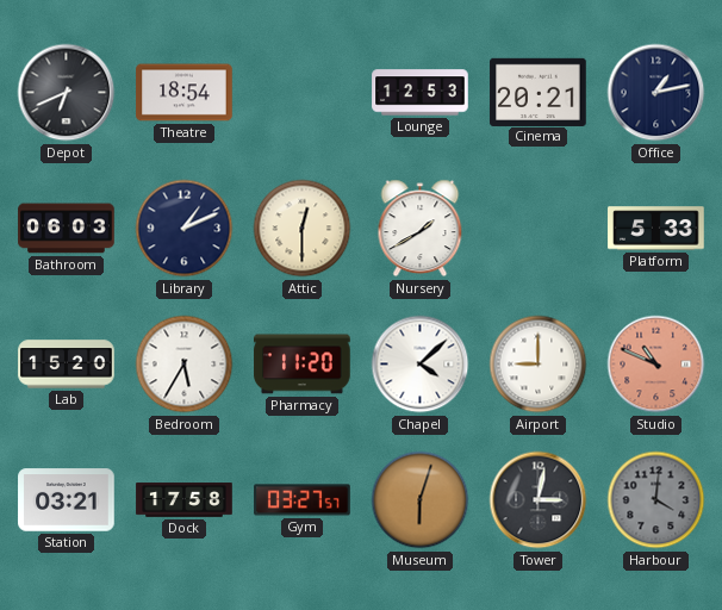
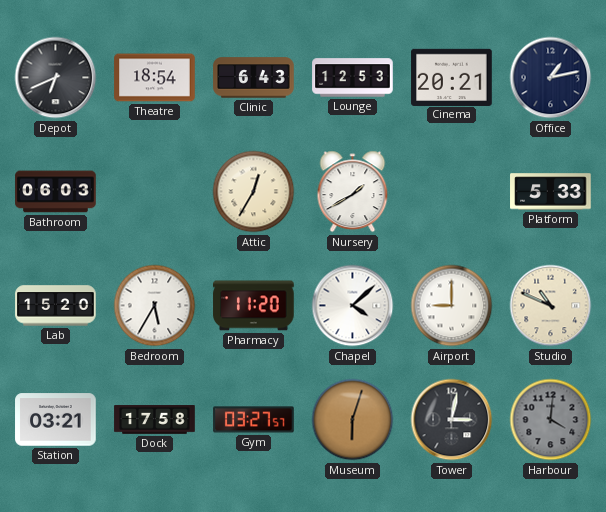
Clinic: none -> 6:43 (254, 78)
Library: 1:11 -> none (185, 229)
Attic: 12:30 -> 12:35 (254, 192)
Studio dial: salmon -> cream (551, 306)
